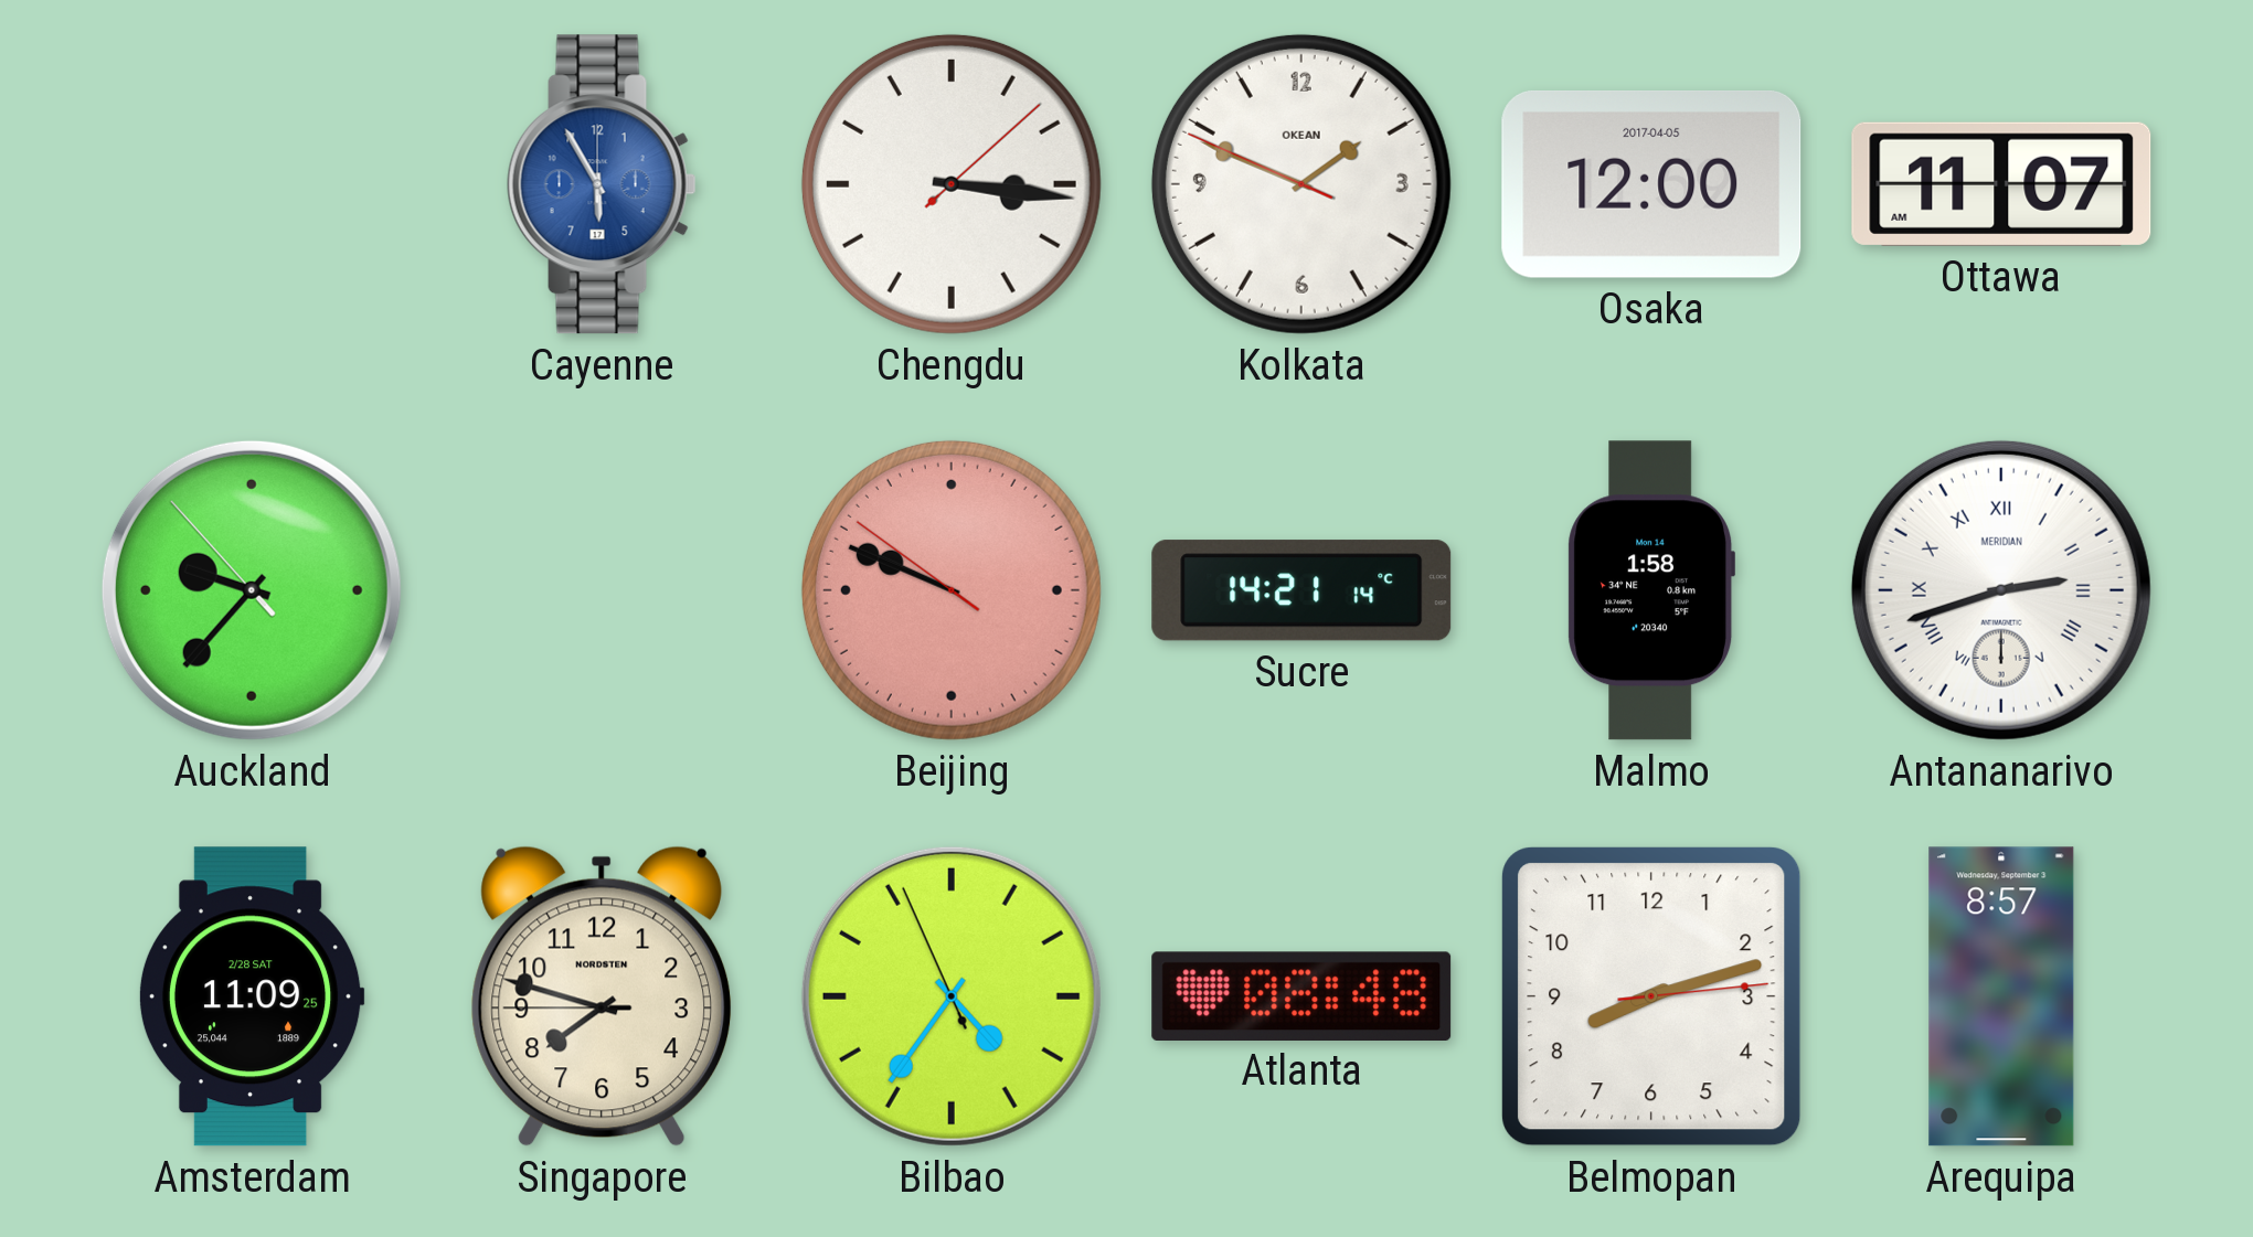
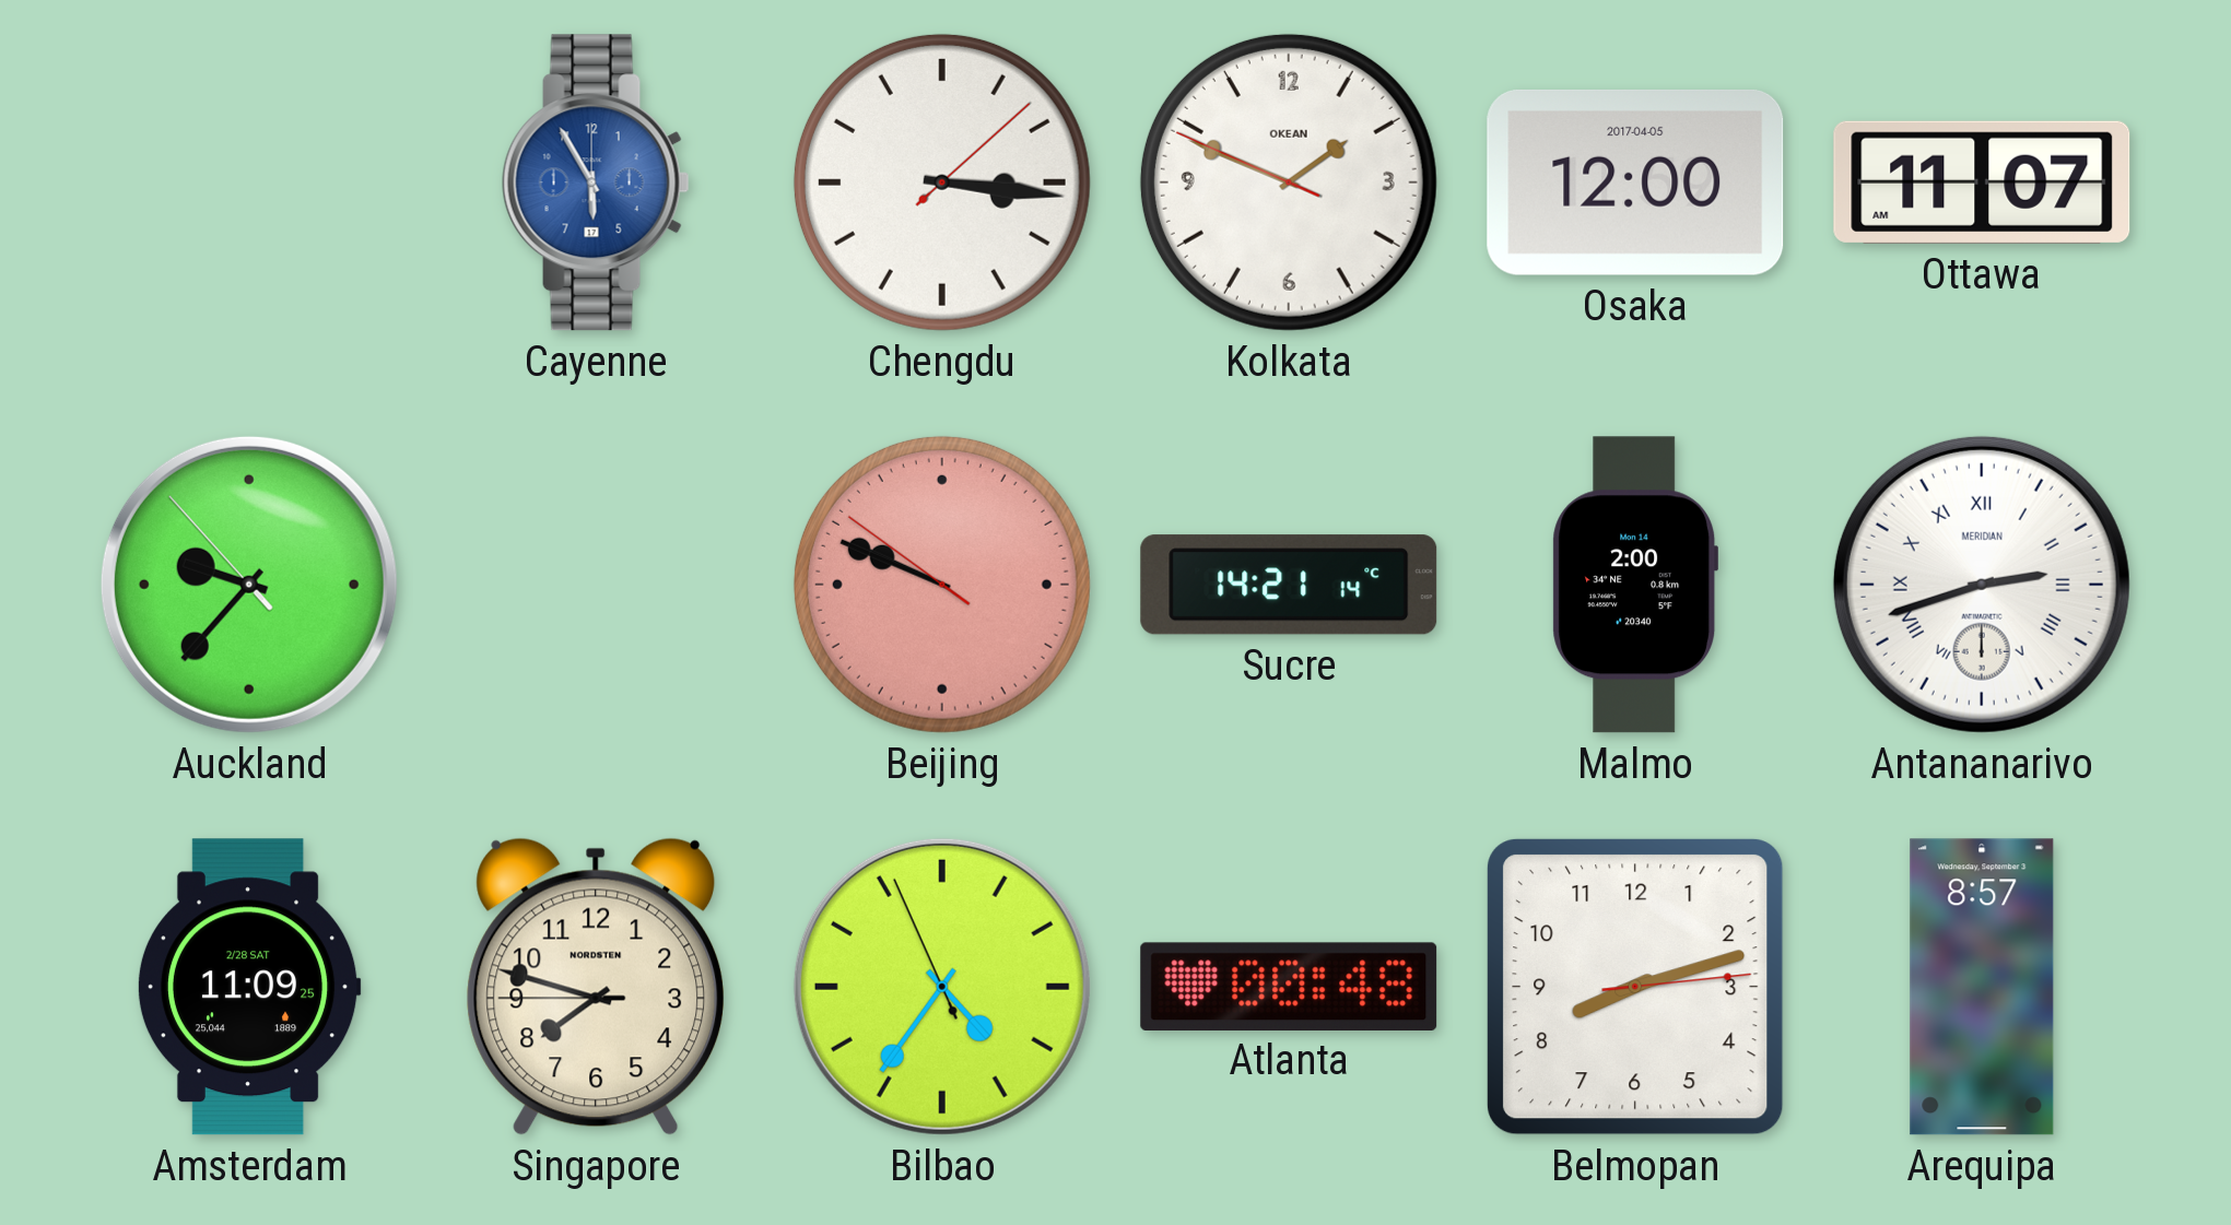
Malmo: 1:58 -> 2:00 (1634, 585)
Atlanta: 08:48 -> 00:48 (1289, 986)
